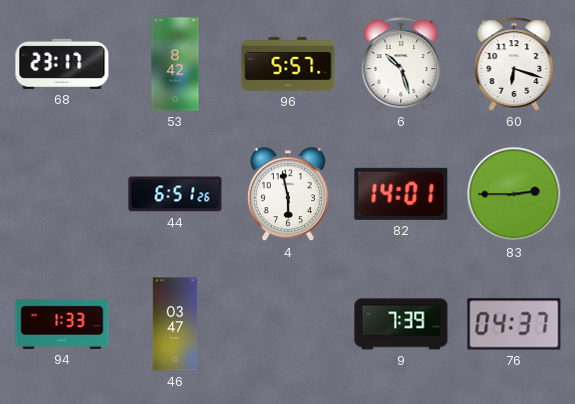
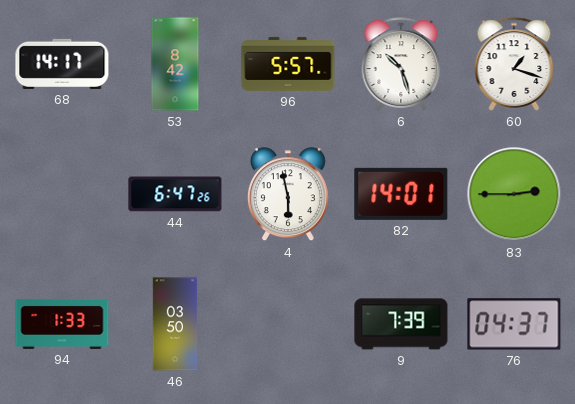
68: 23:17 -> 14:17 (62, 64)
60: 6:18 -> 1:18 (514, 64)
44: 6:51 -> 6:47 (175, 194)
46: 03:47 -> 03:50 (175, 324)
